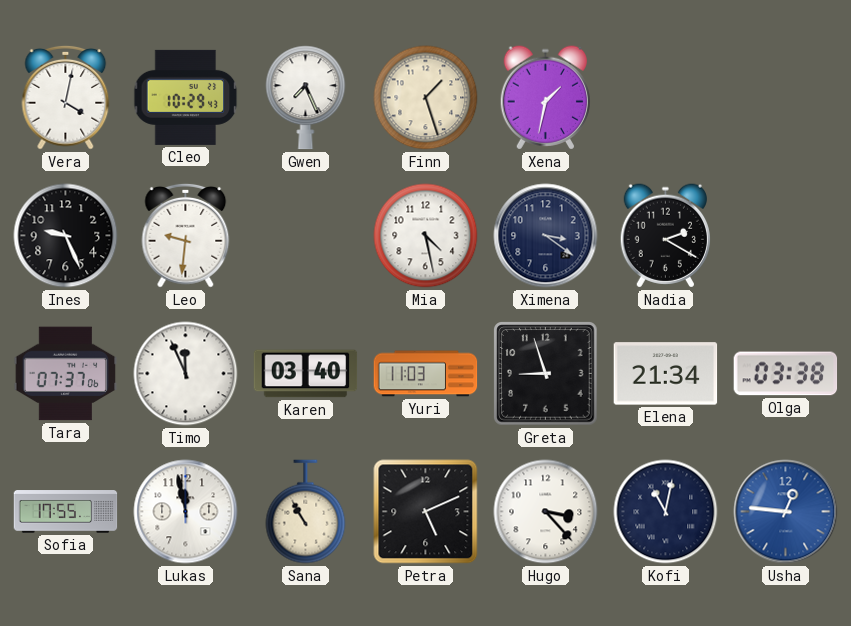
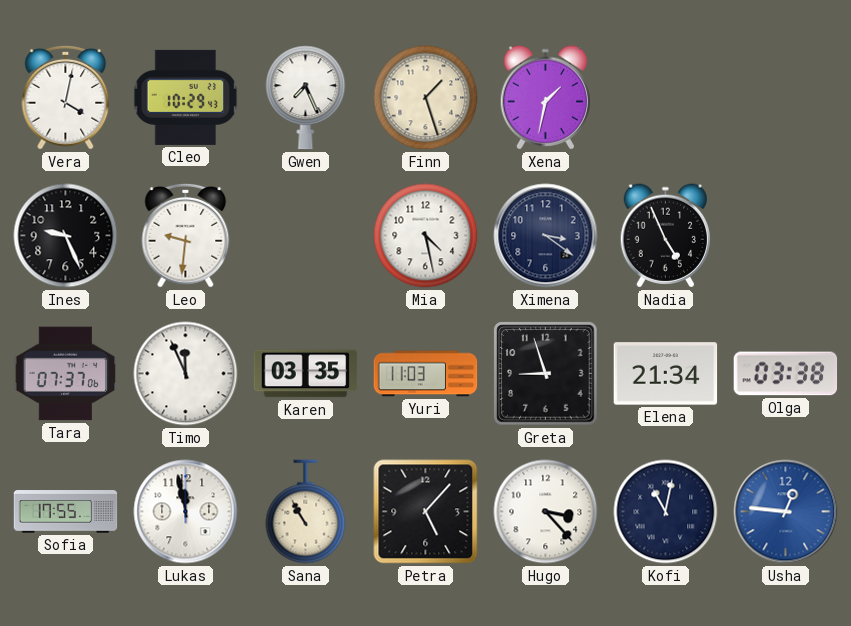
Nadia: 2:20 -> 4:56 (665, 236)
Karen: 03:40 -> 03:35 (306, 374)
Petra: 5:11 -> 5:07 (426, 512)
